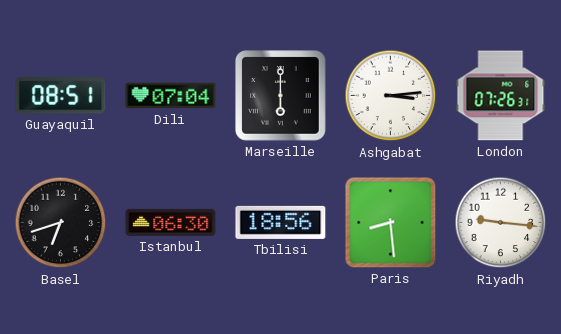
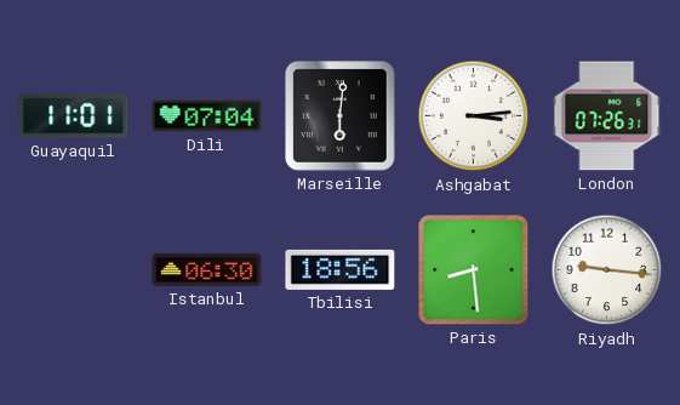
Guayaquil: 08:51 -> 11:01 (74, 116)
Marseille: 6:00 -> 6:01 (341, 116)
Basel: 6:42 -> none (61, 223)
